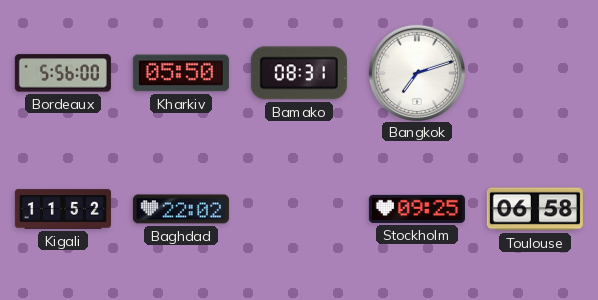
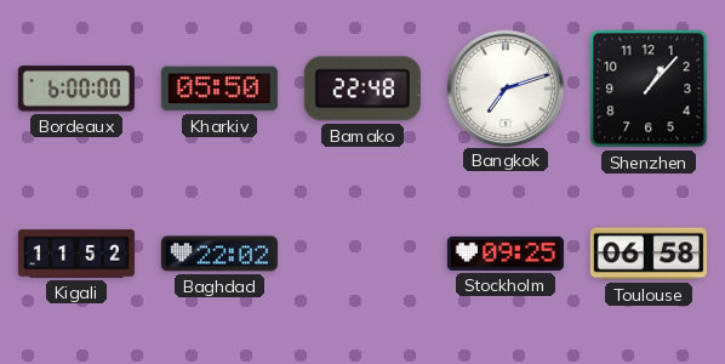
Bordeaux: 5:56 -> 6:00 (76, 89)
Bamako: 08:31 -> 22:48 (362, 89)
Shenzhen: none -> 1:07 (649, 89)
